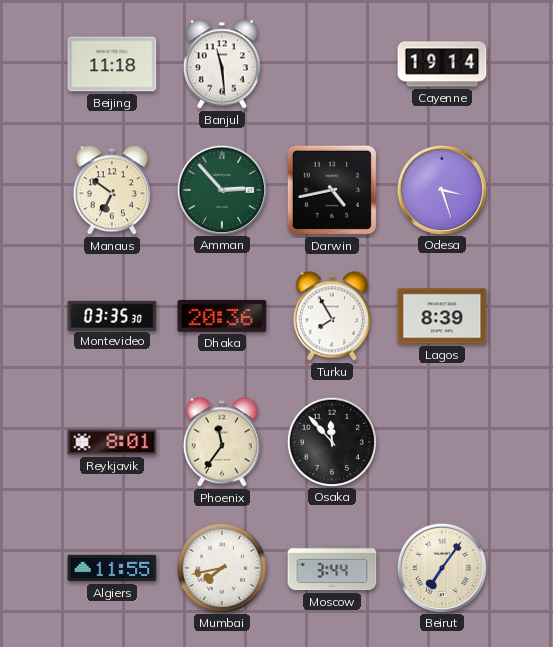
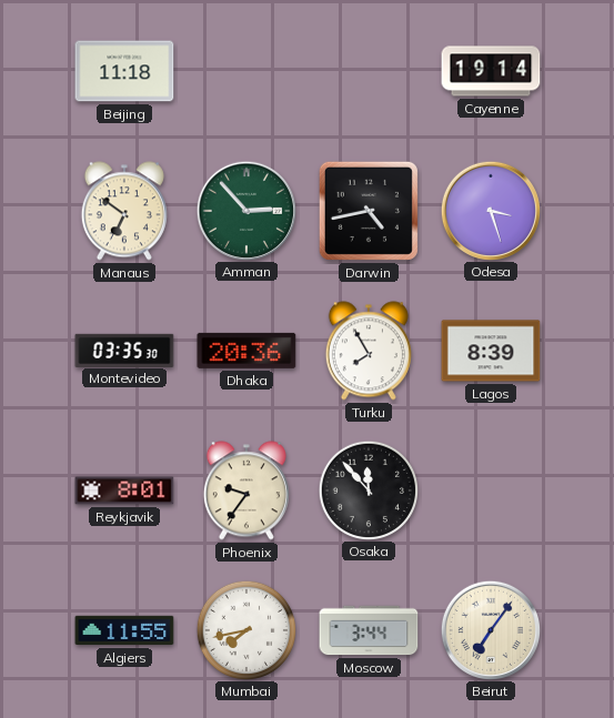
Banjul: 11:29 -> none (222, 64)
Phoenix: 11:36 -> 9:36 (246, 491)
